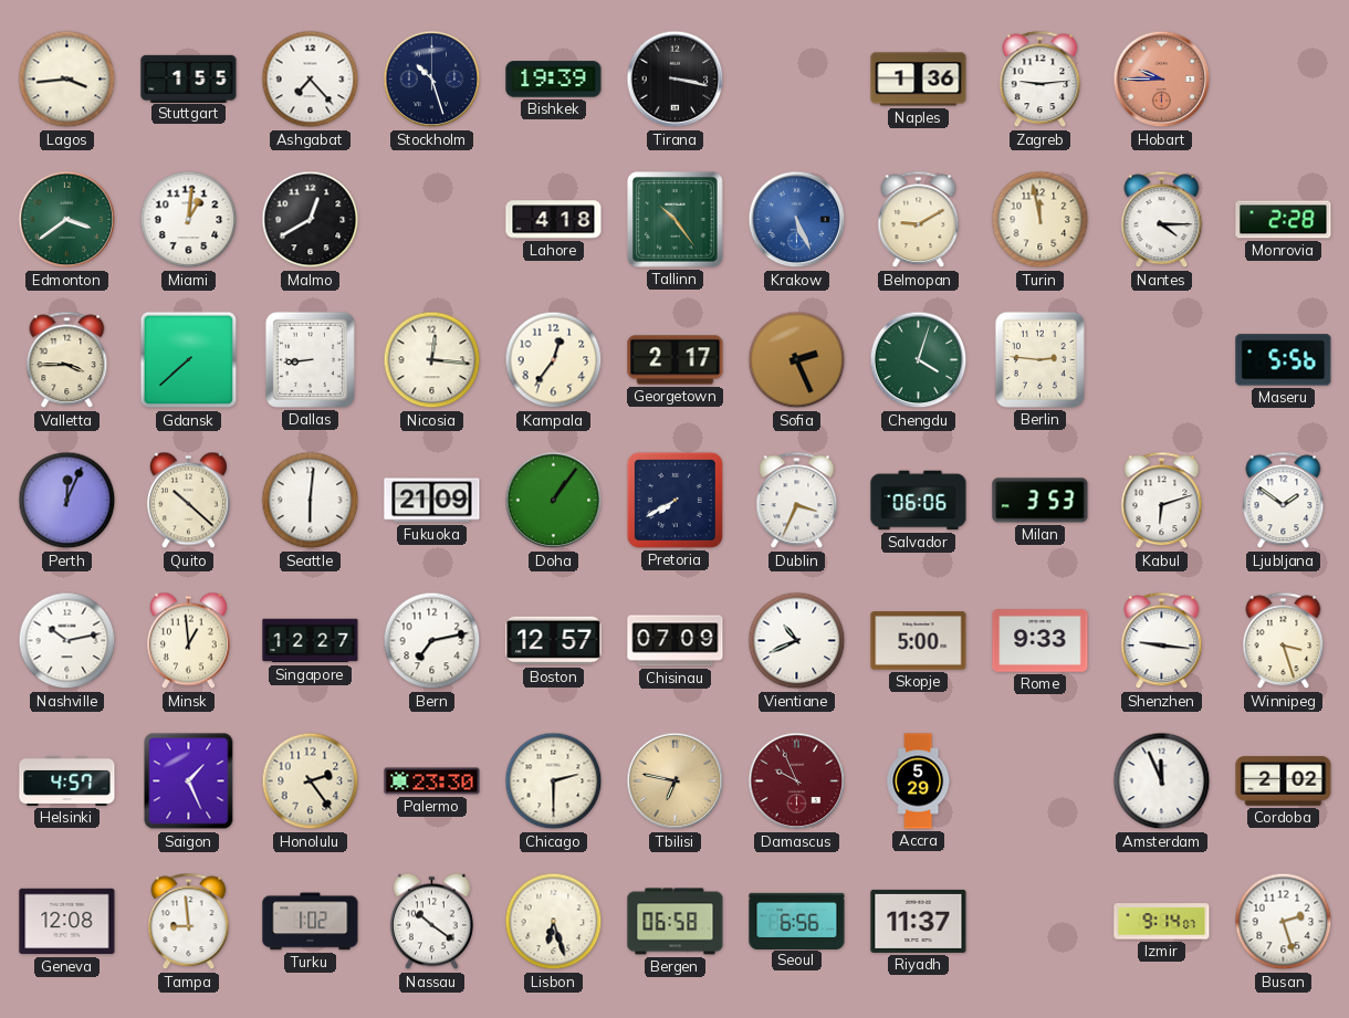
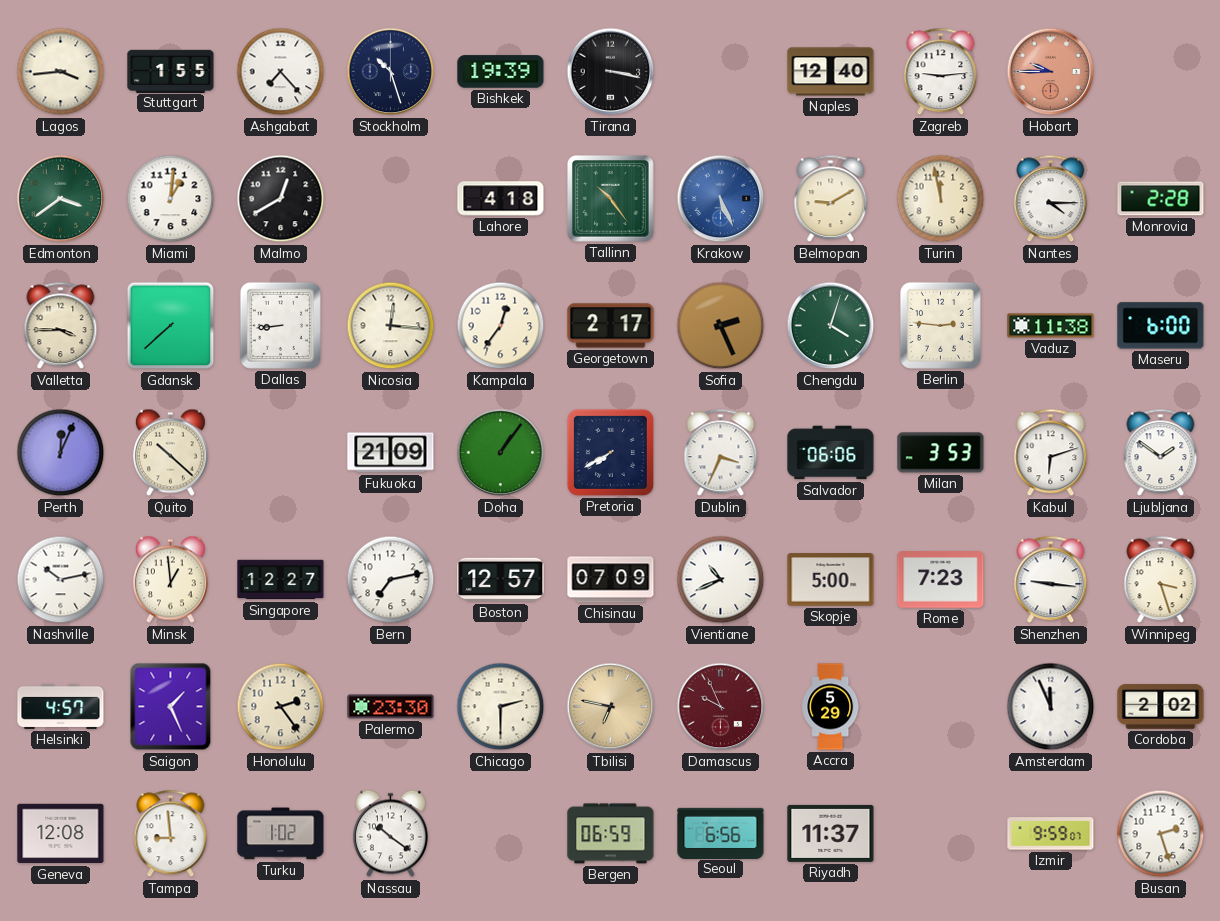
Naples: 1:36 -> 12:40 (831, 72)
Vaduz: none -> 11:38 (1051, 326)
Maseru: 5:56 -> 6:00 (1161, 326)
Seattle: 6:01 -> none (311, 501)
Rome: 9:33 -> 7:23 (941, 580)
Lisbon: 6:27 -> none (554, 922)
Bergen: 06:58 -> 06:59 (611, 834)
Izmir: 9:14 -> 9:59 (1051, 834)
